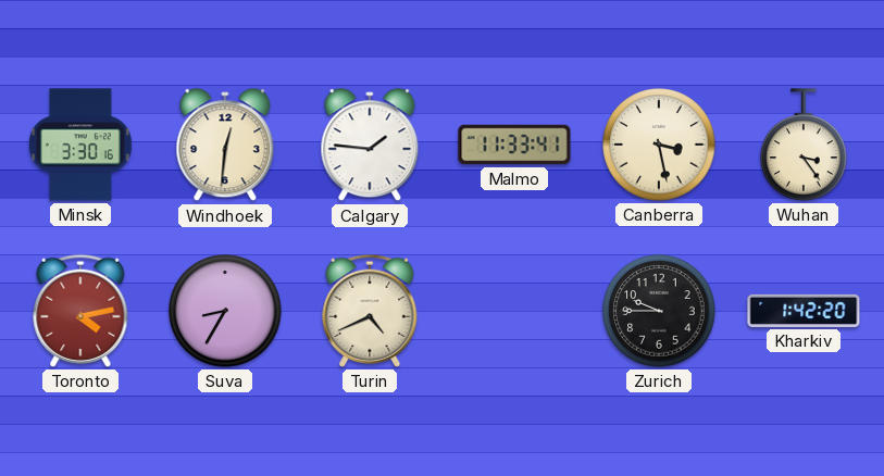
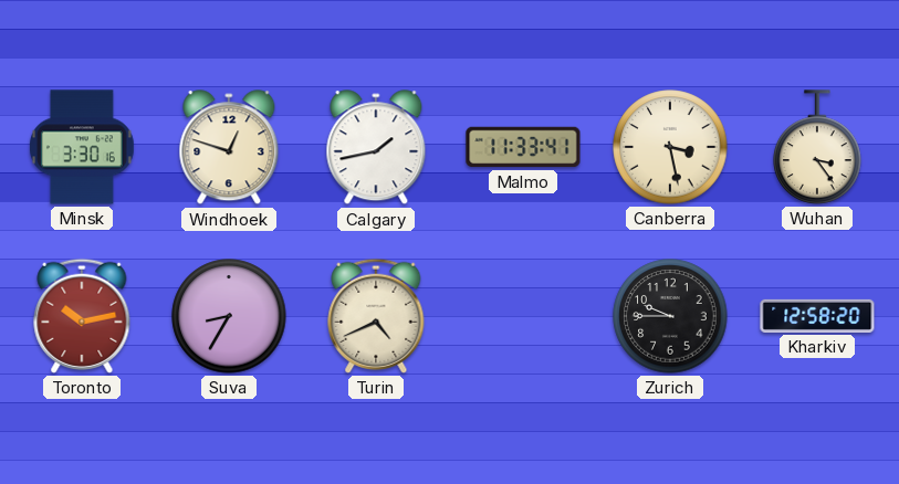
Windhoek: 12:31 -> 12:48 (229, 148)
Calgary: 1:46 -> 1:43 (376, 148)
Toronto: 4:13 -> 10:13 (82, 316)
Kharkiv: 1:42 -> 12:58 (817, 316)
